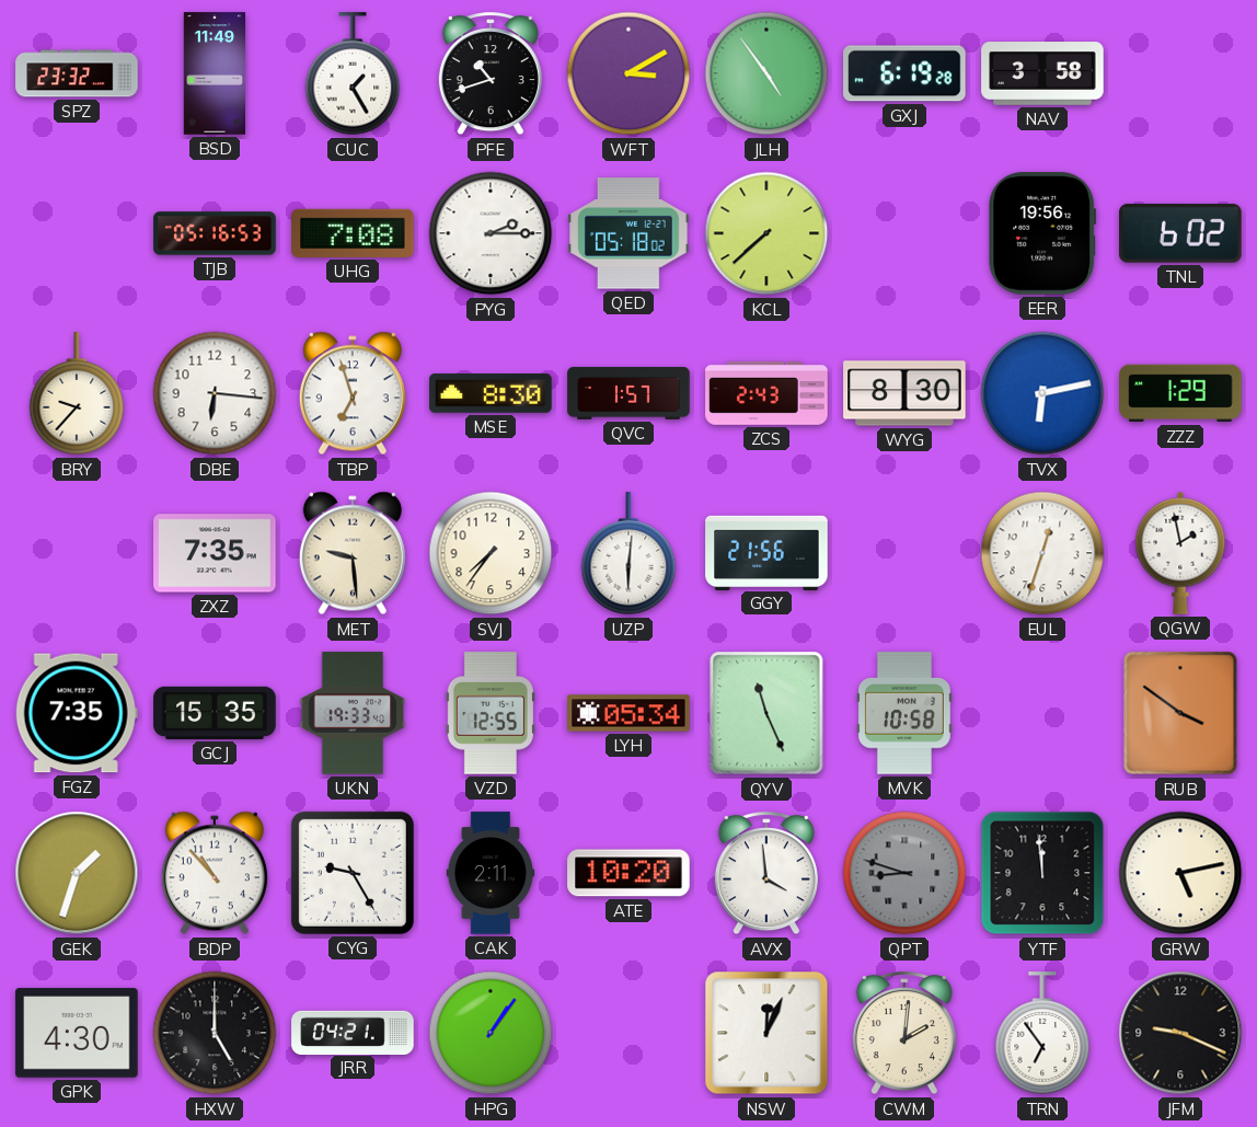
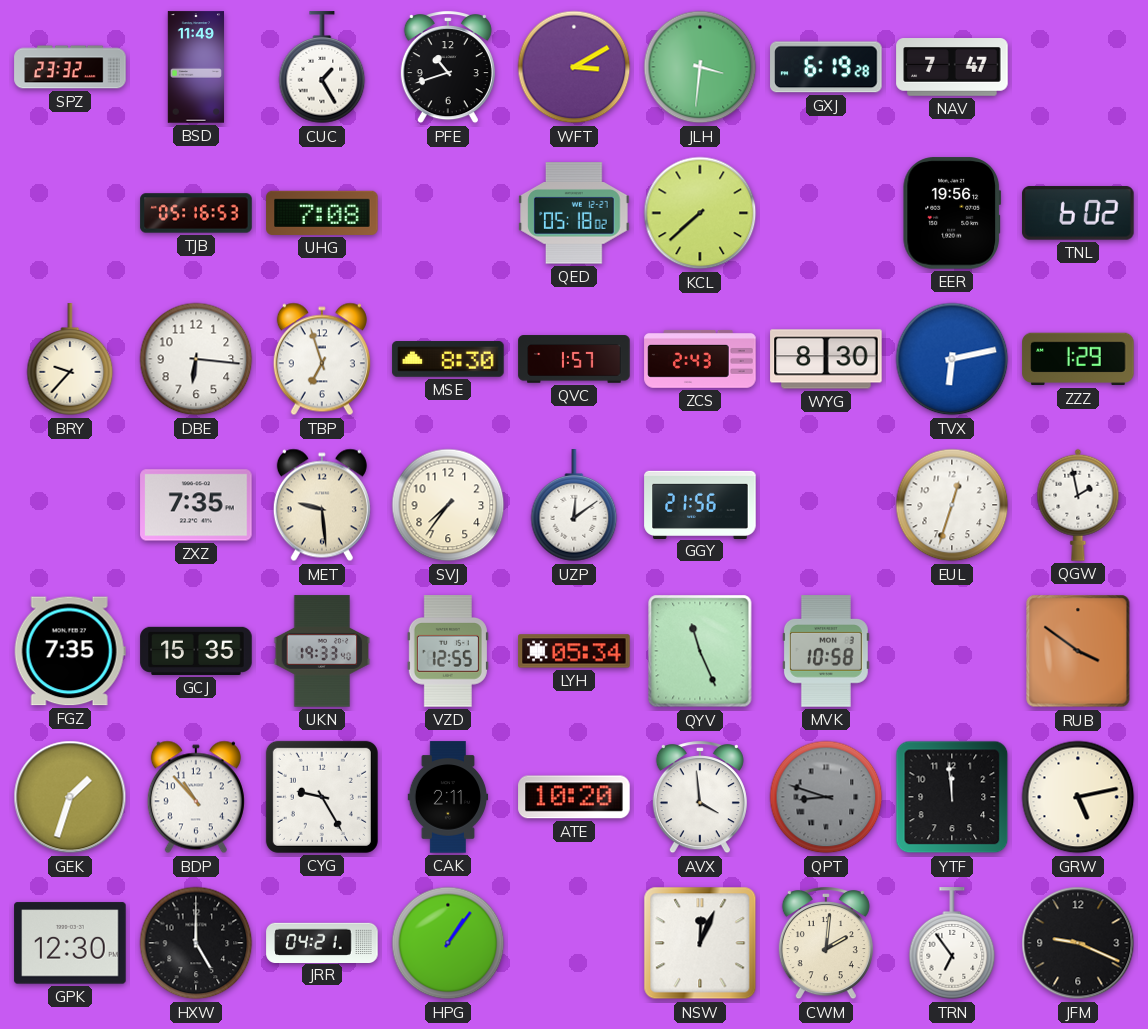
JLH: 4:54 -> 3:31 (700, 67)
NAV: 3:58 -> 7:47 (952, 67)
PYG: 2:15 -> none (491, 233)
UZP: 6:01 -> 12:09 (574, 506)
GPK: 4:30 -> 12:30 (70, 943)
